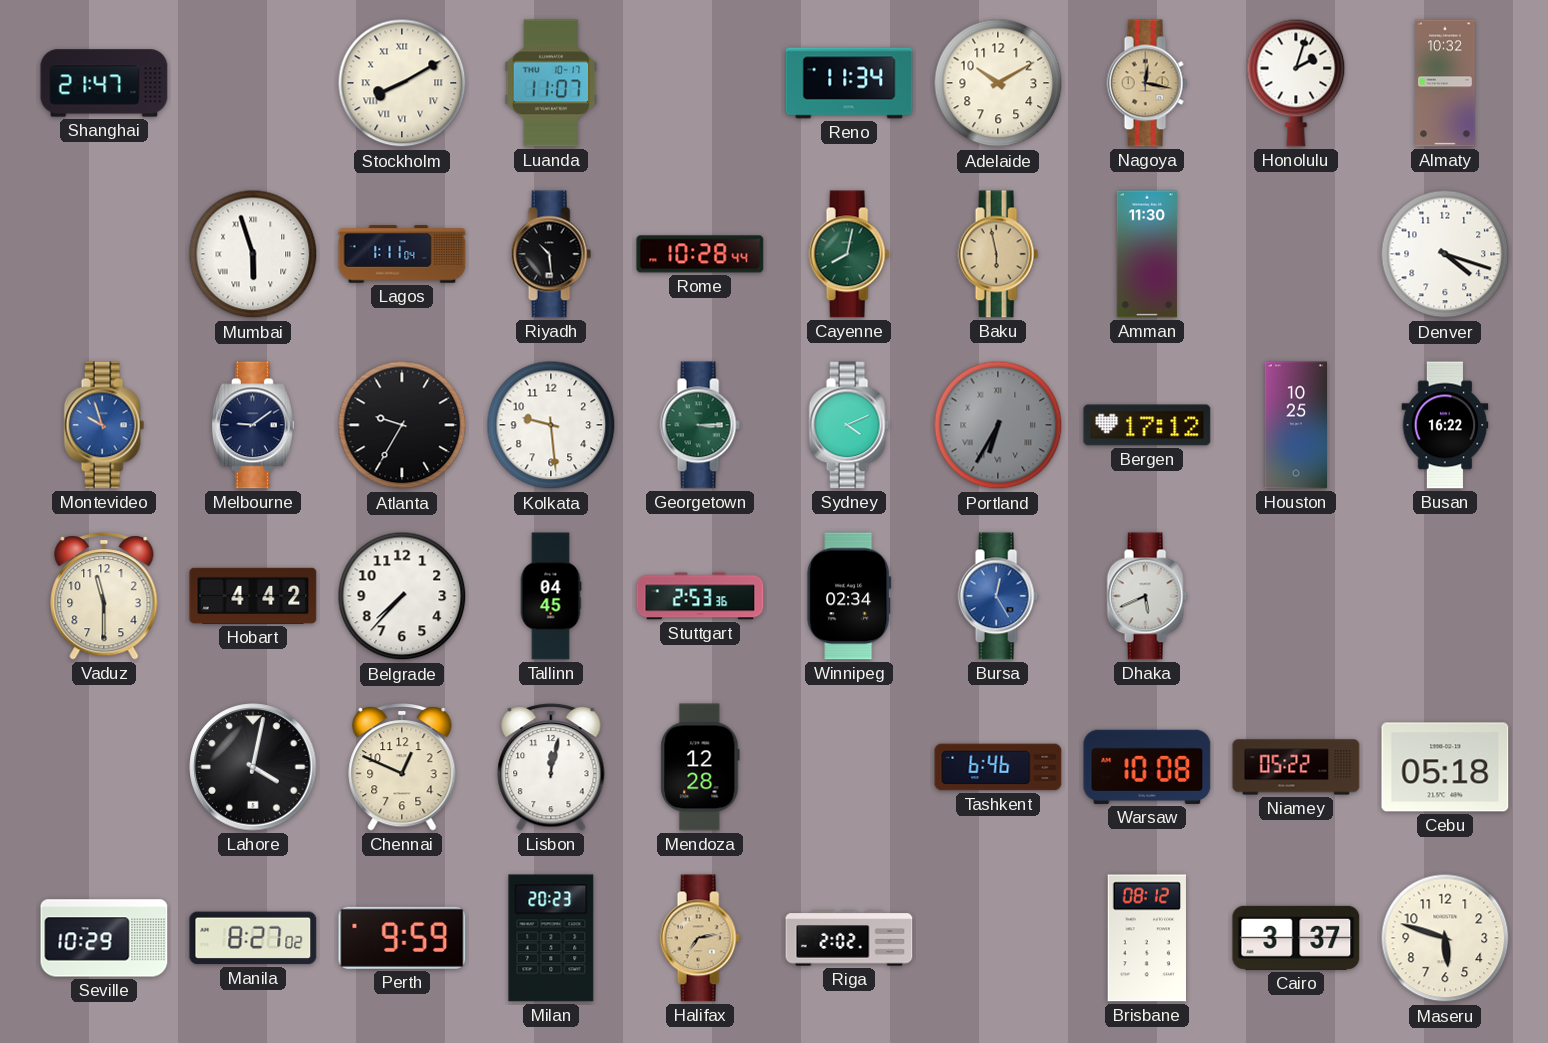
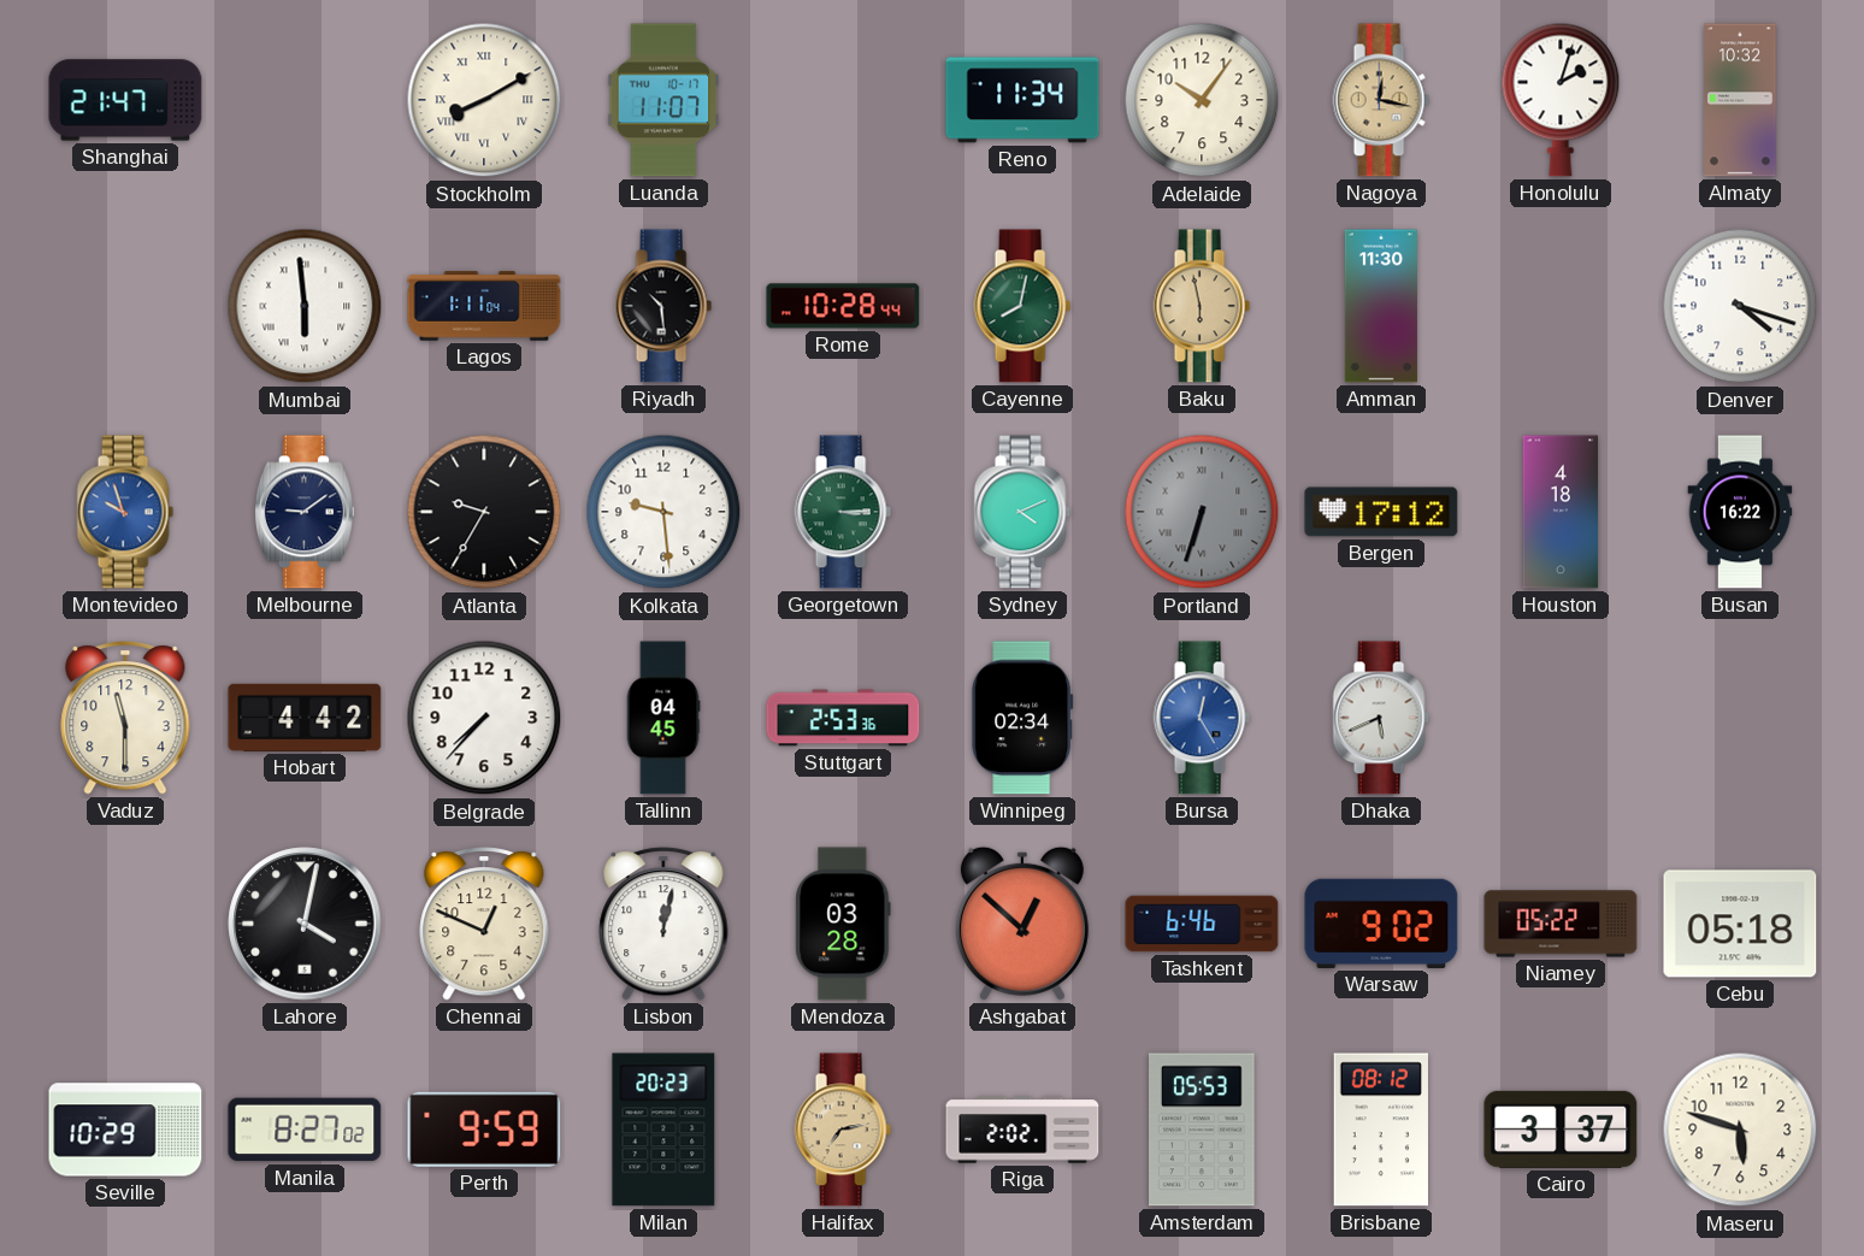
Adelaide: 10:10 -> 10:06 (1202, 100)
Mumbai: 5:57 -> 5:59 (305, 306)
Portland: 6:35 -> 6:33 (1202, 512)
Houston: 10:25 -> 4:18 (1561, 512)
Mendoza: 12:28 -> 03:28 (843, 924)
Ashgabat: none -> 12:52 (1022, 924)
Warsaw: 10:08 -> 9:02 (1381, 924)
Amsterdam: none -> 05:53 (1203, 1130)
